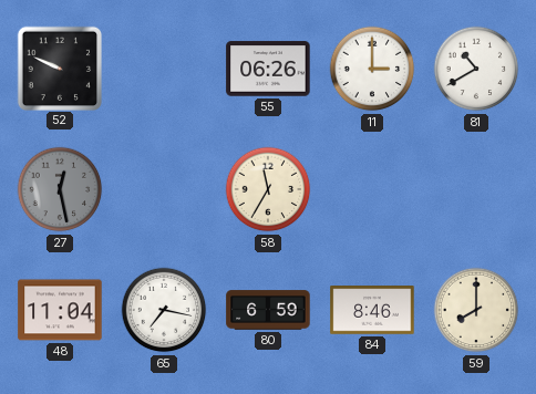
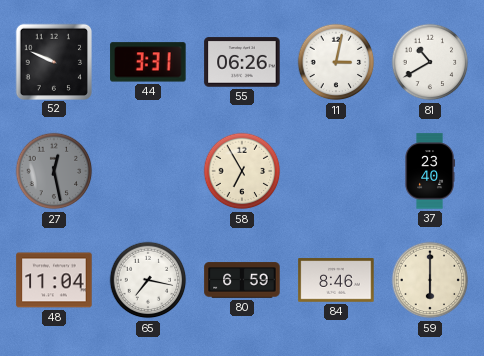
44: none -> 3:31 (148, 62)
11: 3:00 -> 3:02 (336, 62)
58: 11:35 -> 6:55 (242, 171)
37: none -> 23:40 (430, 171)
59: 8:00 -> 6:00 (430, 280)
